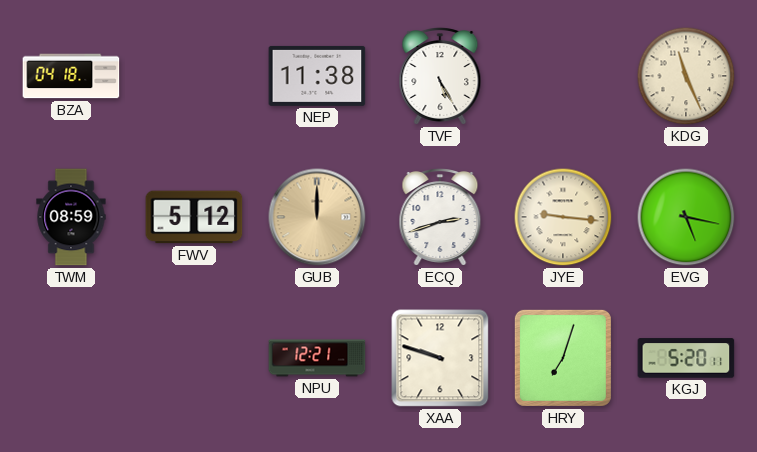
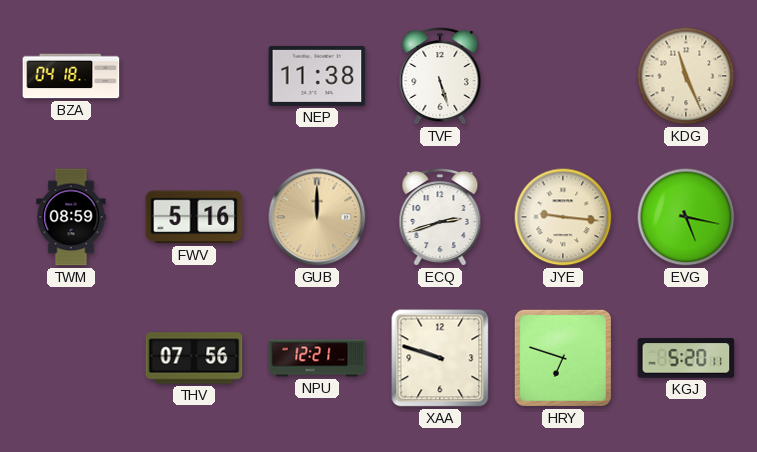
TVF: 5:25 -> 5:27 (440, 77)
FWV: 5:12 -> 5:16 (194, 217)
THV: none -> 07:56 (194, 358)
HRY: 7:03 -> 6:48 (563, 358)
